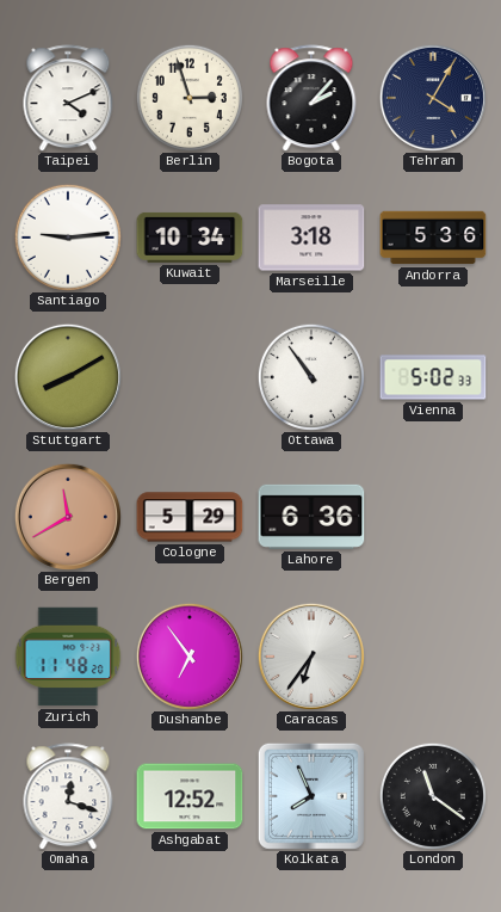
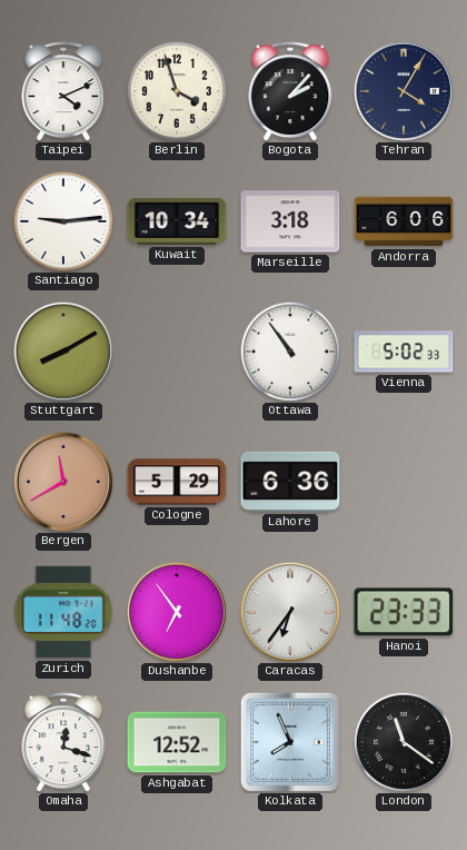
Berlin: 2:57 -> 3:57 (177, 91)
Andorra: 5:36 -> 6:06 (404, 221)
Hanoi: none -> 23:33 (404, 612)
